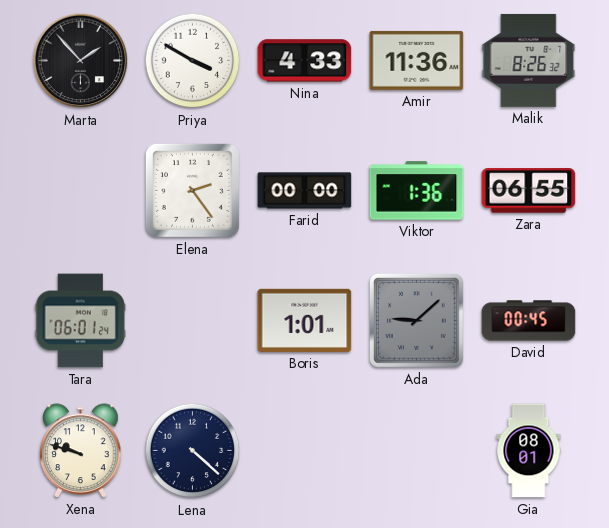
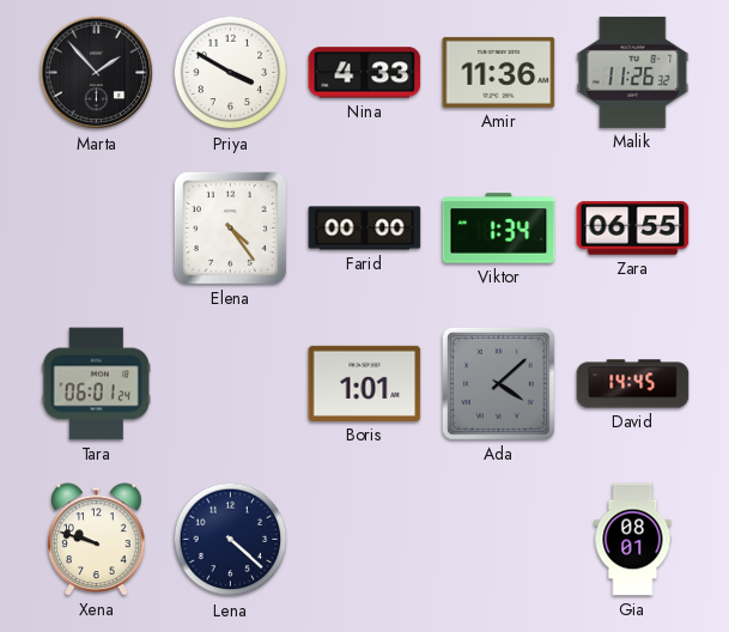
Malik: 8:26 -> 11:26 (633, 72)
Elena: 2:24 -> 4:24 (230, 227)
Viktor: 1:36 -> 1:34 (499, 229)
Ada: 9:08 -> 4:08 (498, 383)
David: 00:45 -> 14:45 (633, 384)
